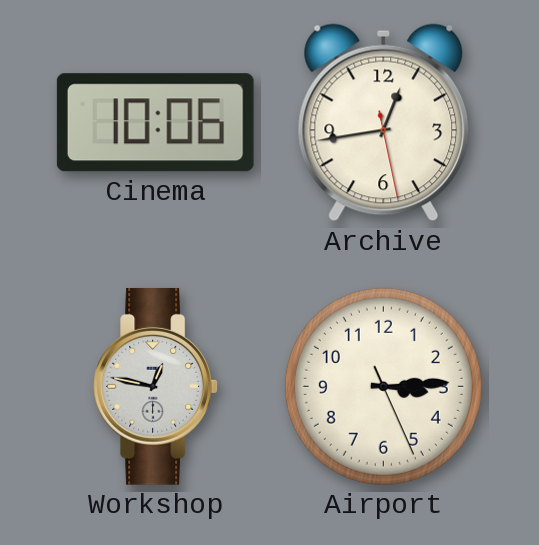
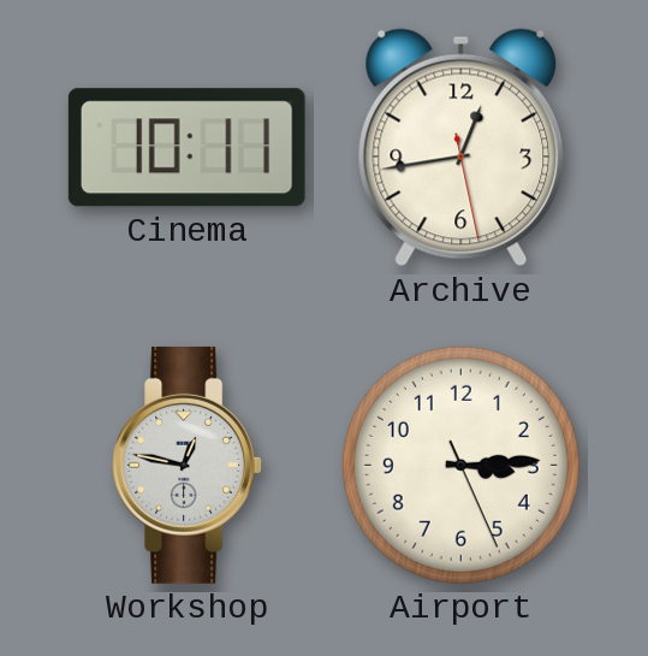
Cinema: 10:06 -> 10:11 (186, 148)
